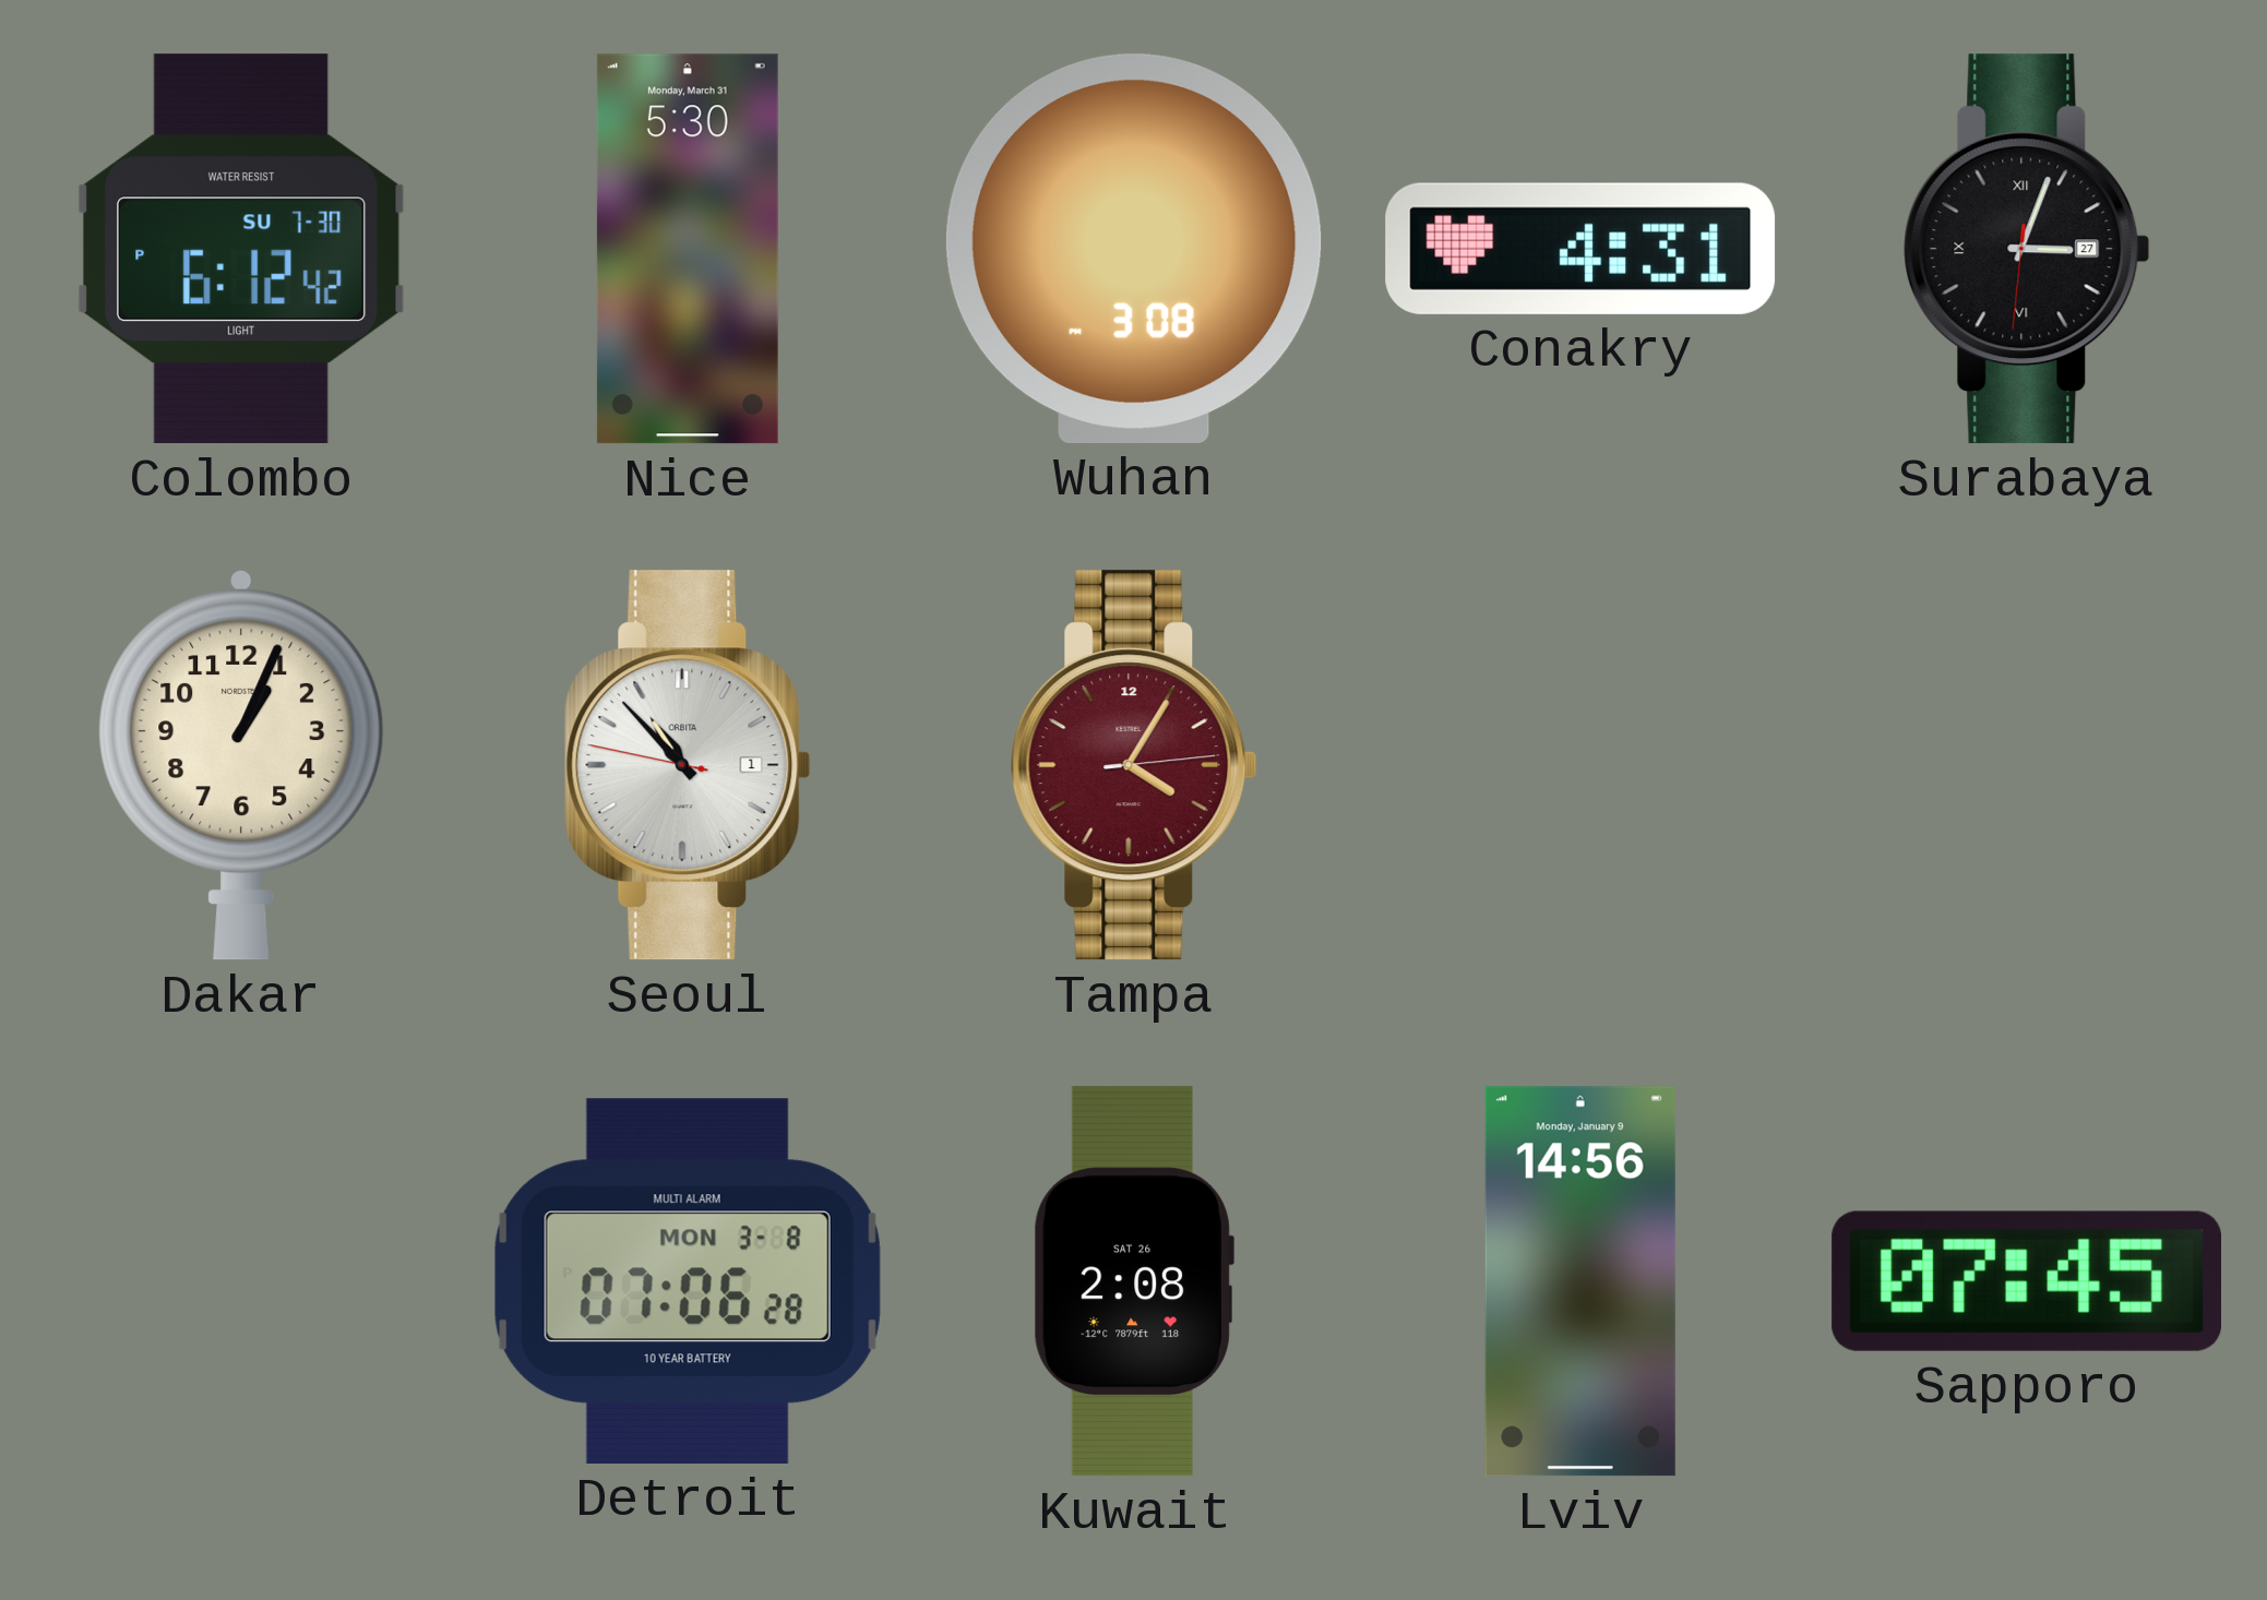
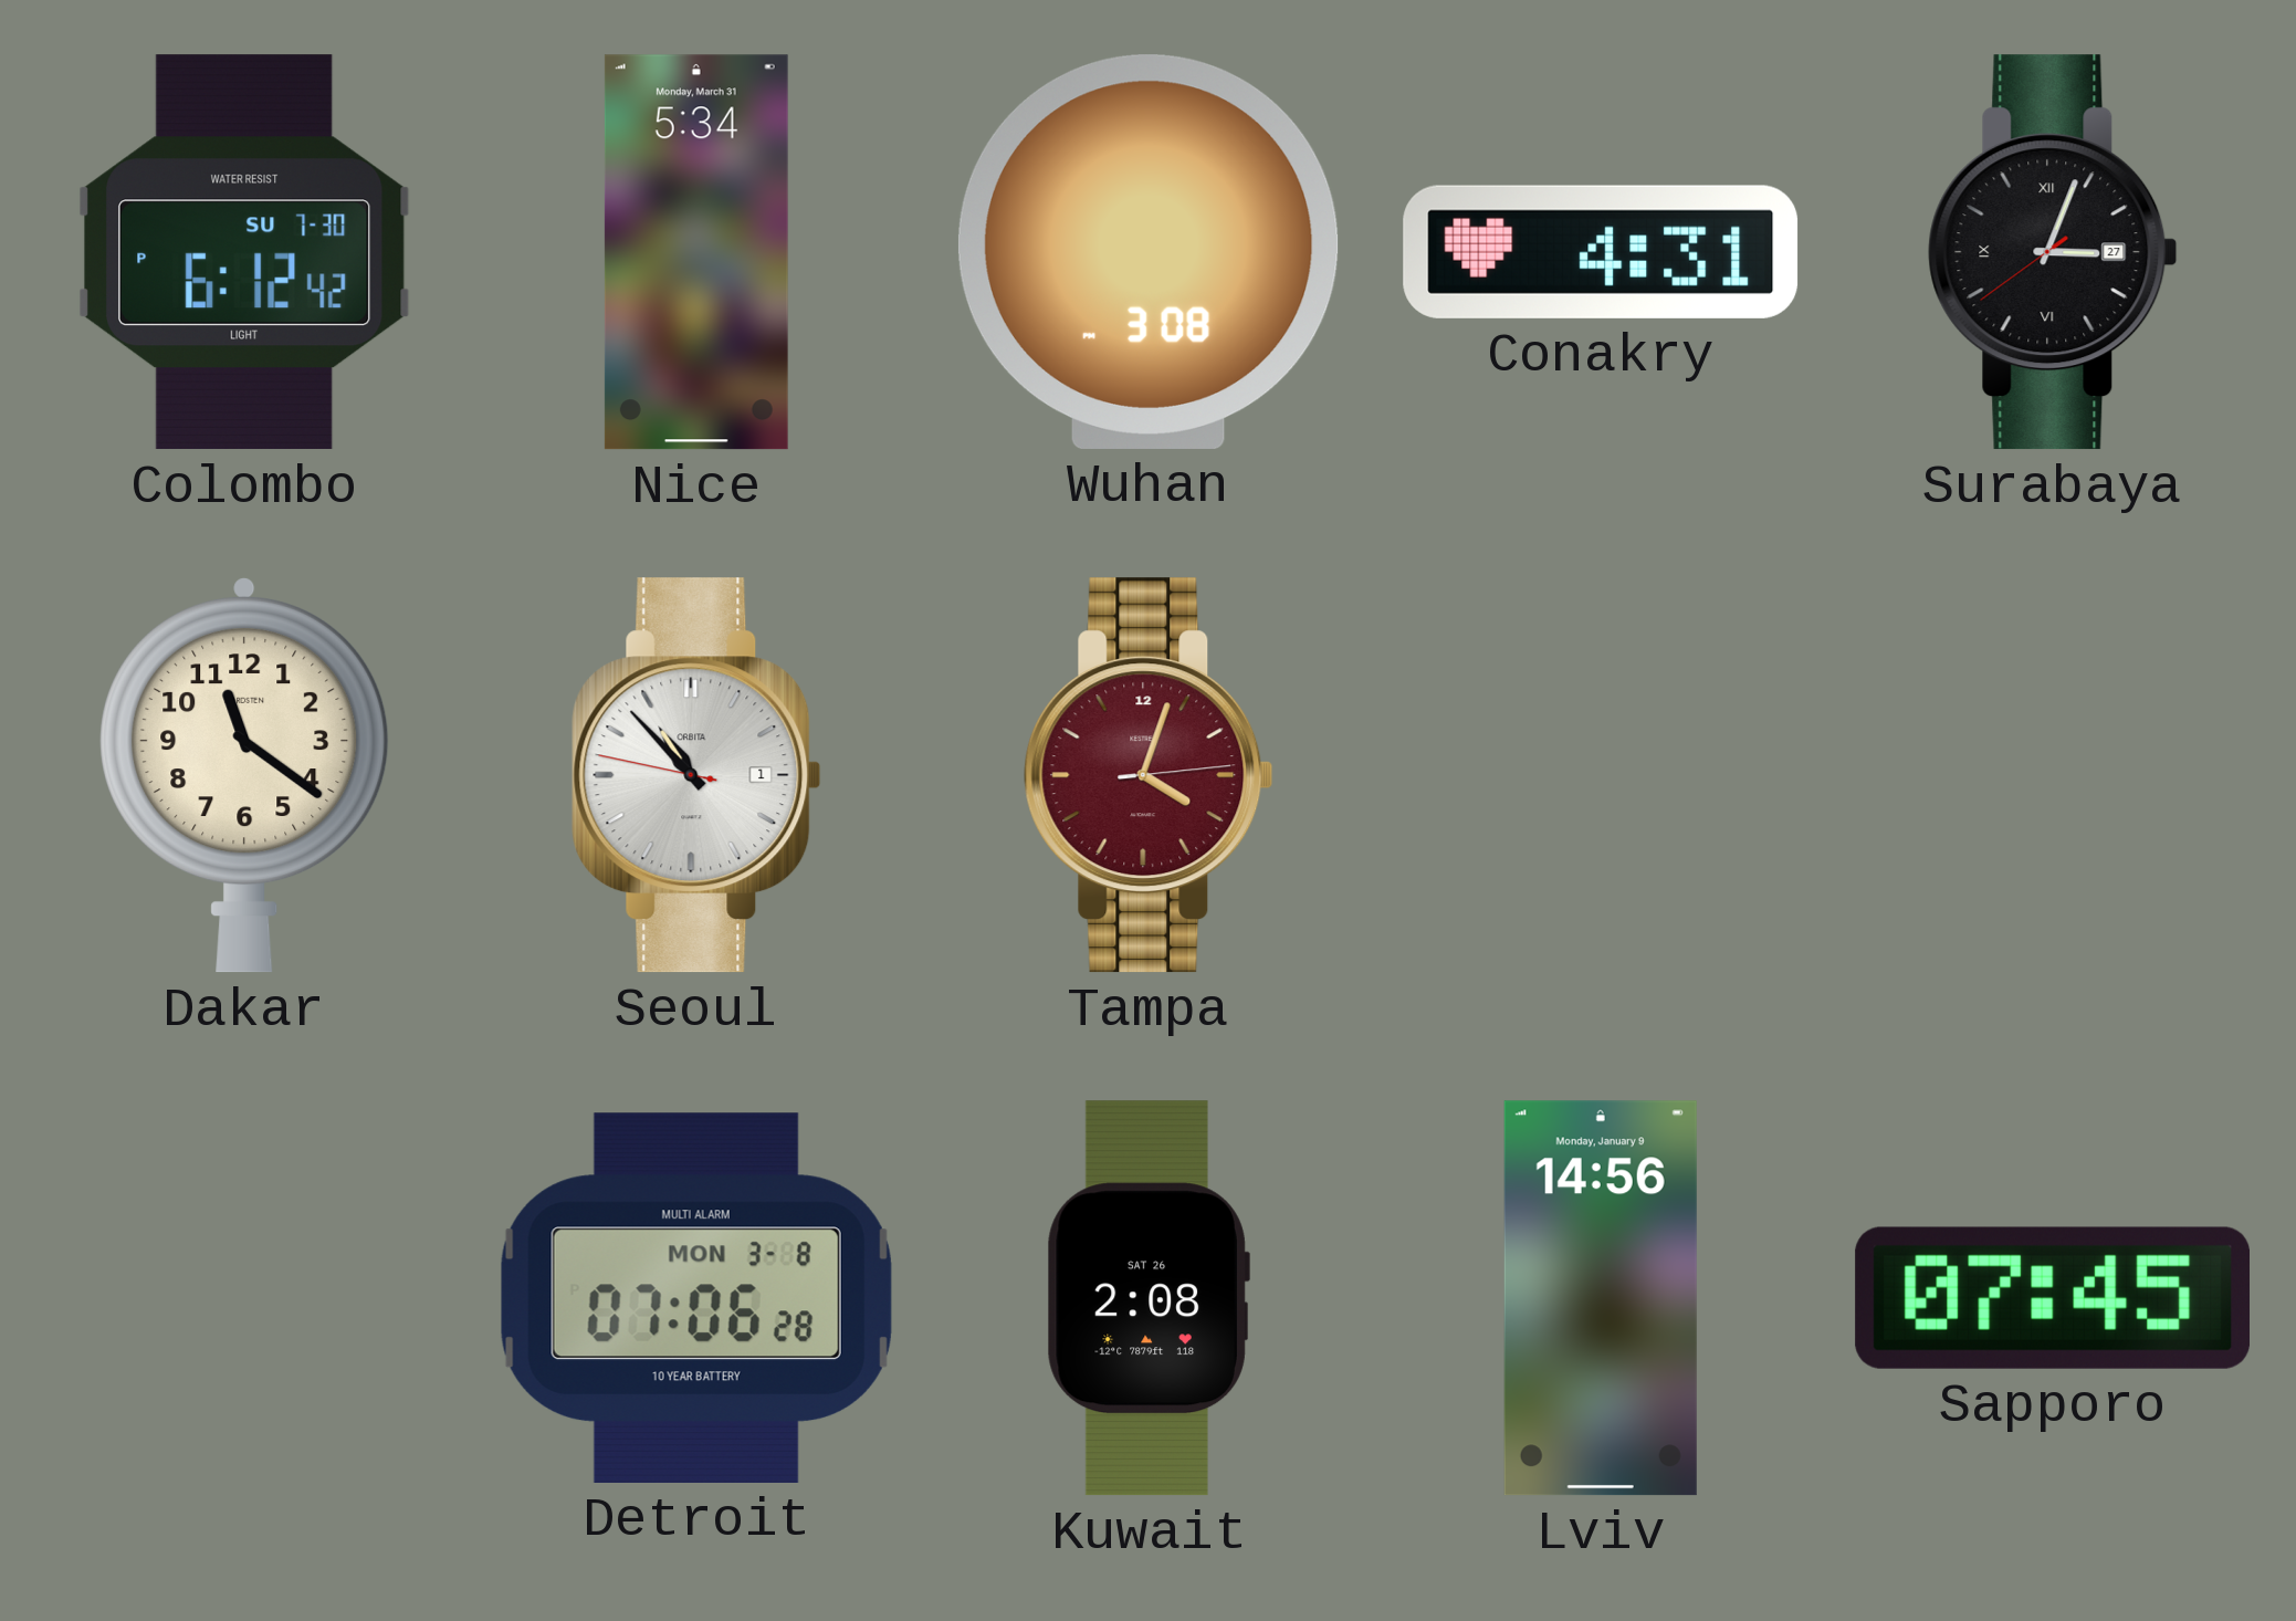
Nice: 5:30 -> 5:34 (696, 252)
Surabaya: 3:03:31 -> 3:03:39 (2053, 252)
Dakar: 1:04 -> 11:21 (244, 776)
Tampa: 4:05 -> 4:03 (1149, 775)
